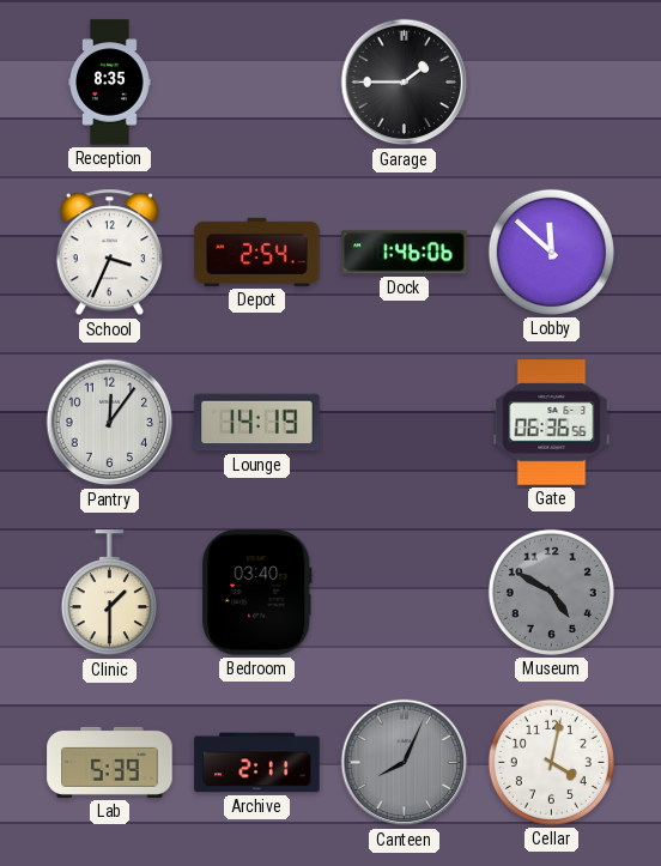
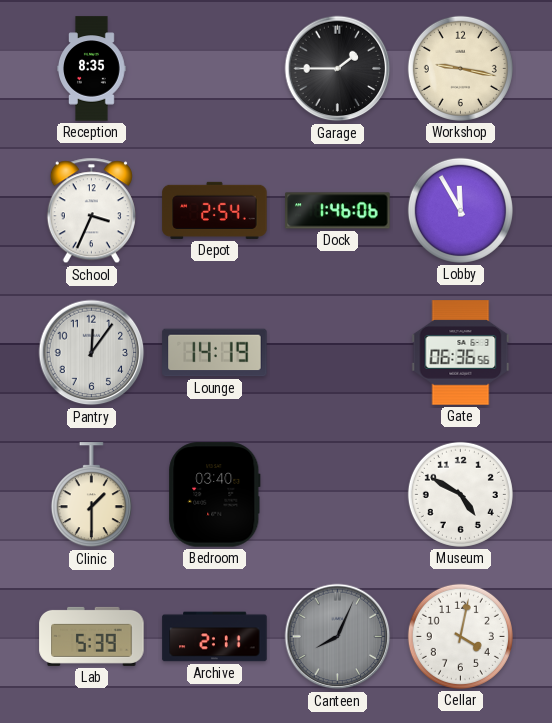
Workshop: none -> 9:17 (460, 68)
Lobby: 11:52 -> 11:55 (460, 210)
Museum dial: grey -> white (460, 494)
